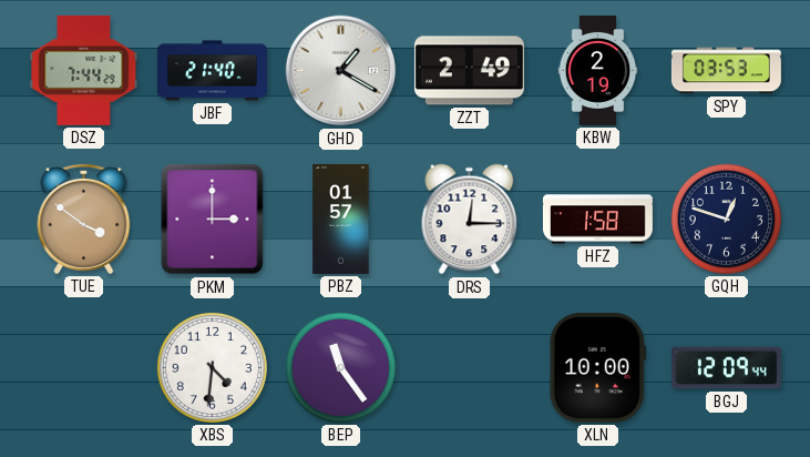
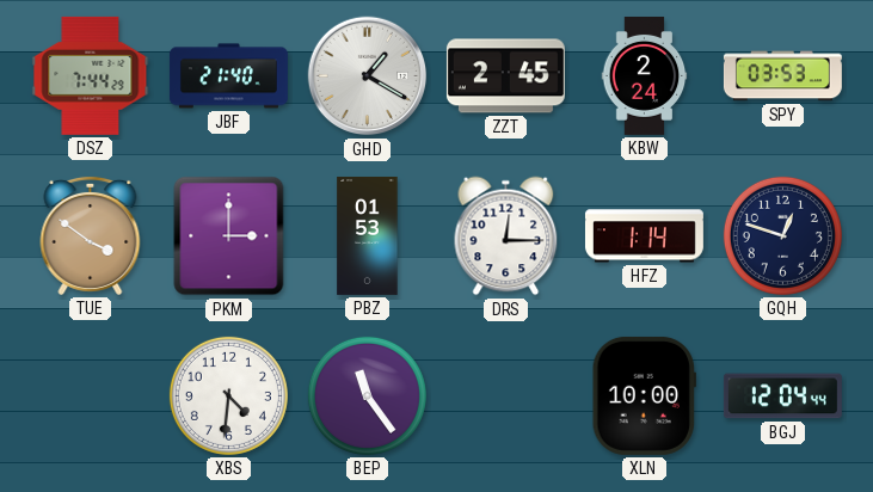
ZZT: 2:49 -> 2:45 (505, 76)
KBW: 2:19 -> 2:24 (645, 75)
PBZ: 01:57 -> 01:53 (368, 235)
HFZ: 1:58 -> 1:14 (644, 236)
BGJ: 12:09 -> 12:04 (782, 396)
